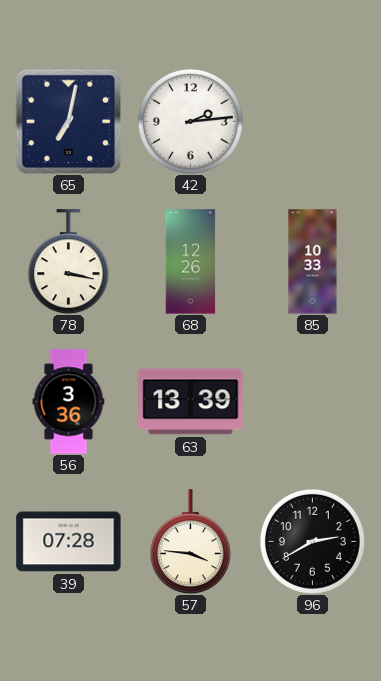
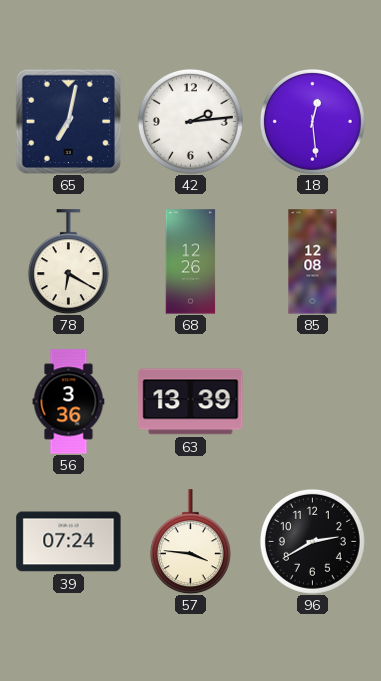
18: none -> 12:29 (312, 121)
78: 3:17 -> 6:20 (68, 262)
85: 10:33 -> 12:08 (313, 262)
39: 07:28 -> 07:24 (69, 542)
